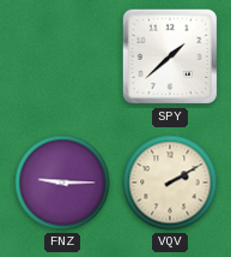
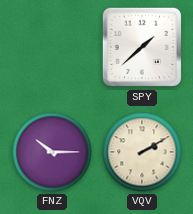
FNZ: 9:15 -> 10:15 (52, 152)
